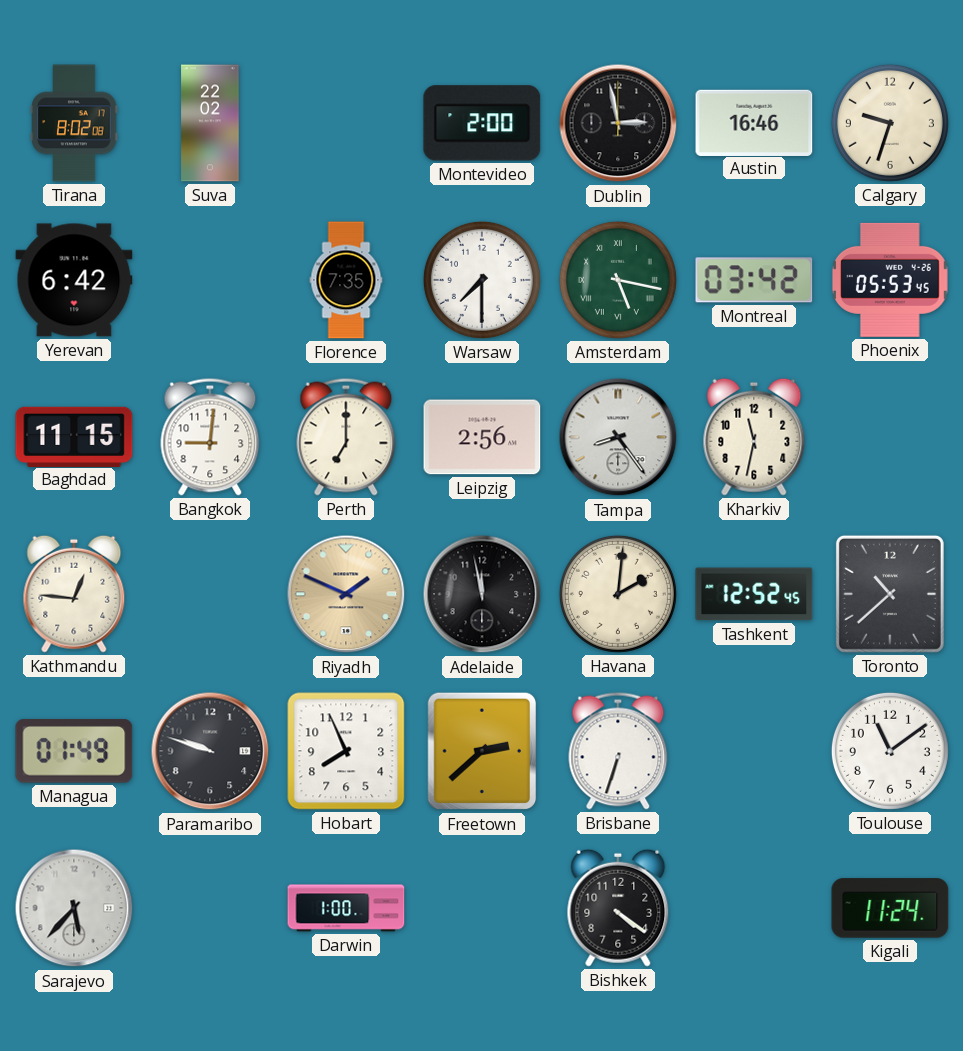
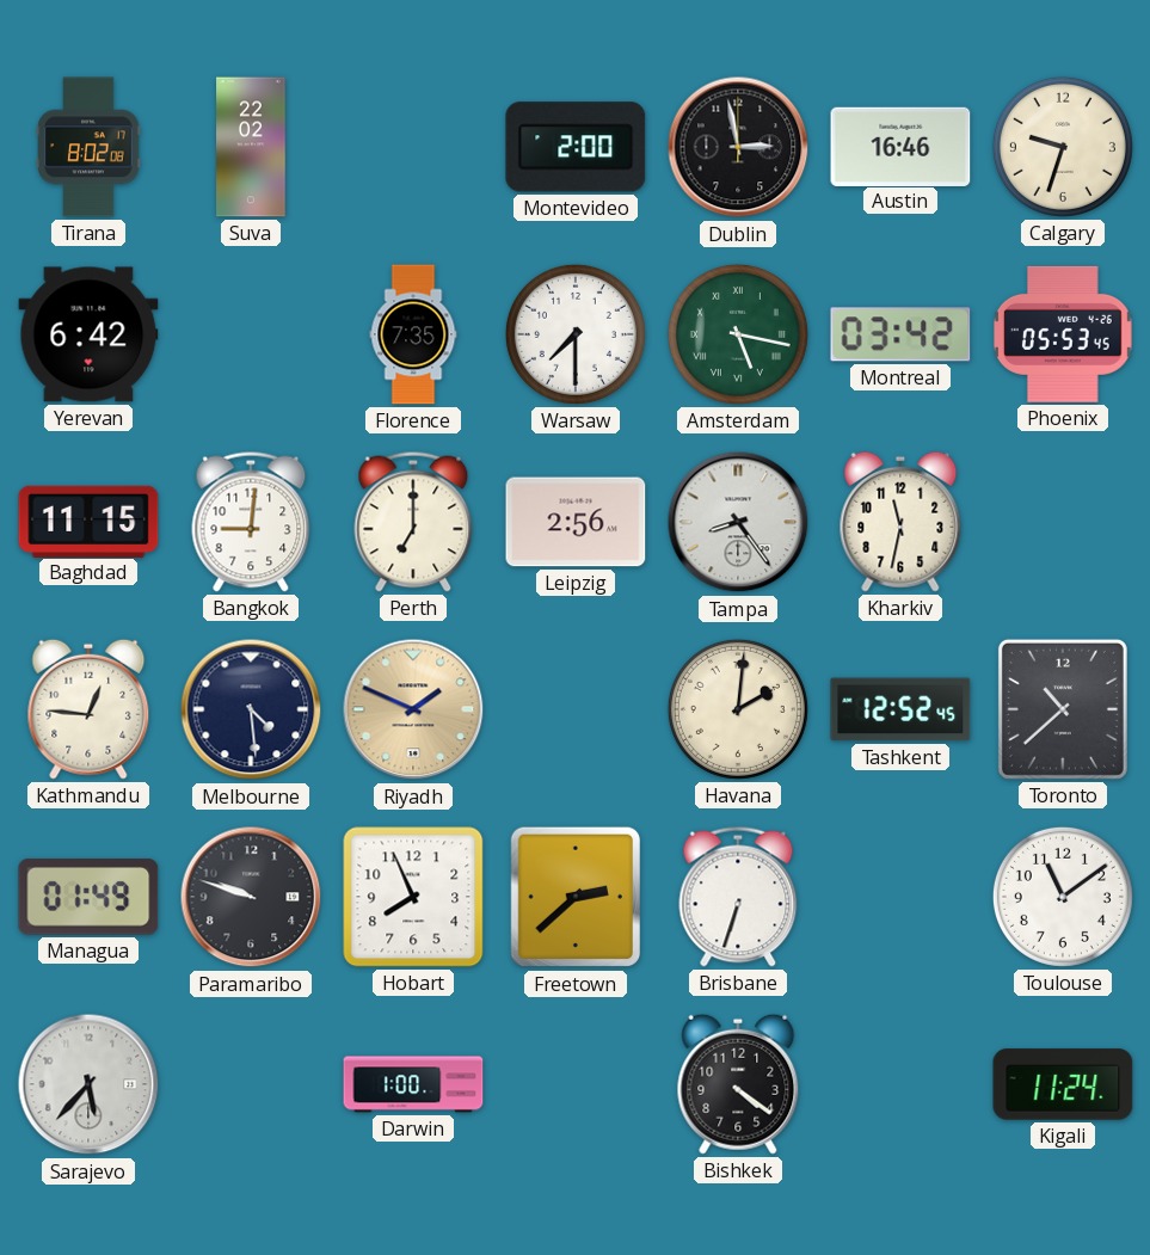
Melbourne: none -> 4:29 (251, 709)
Adelaide: 11:58 -> none (482, 594)
